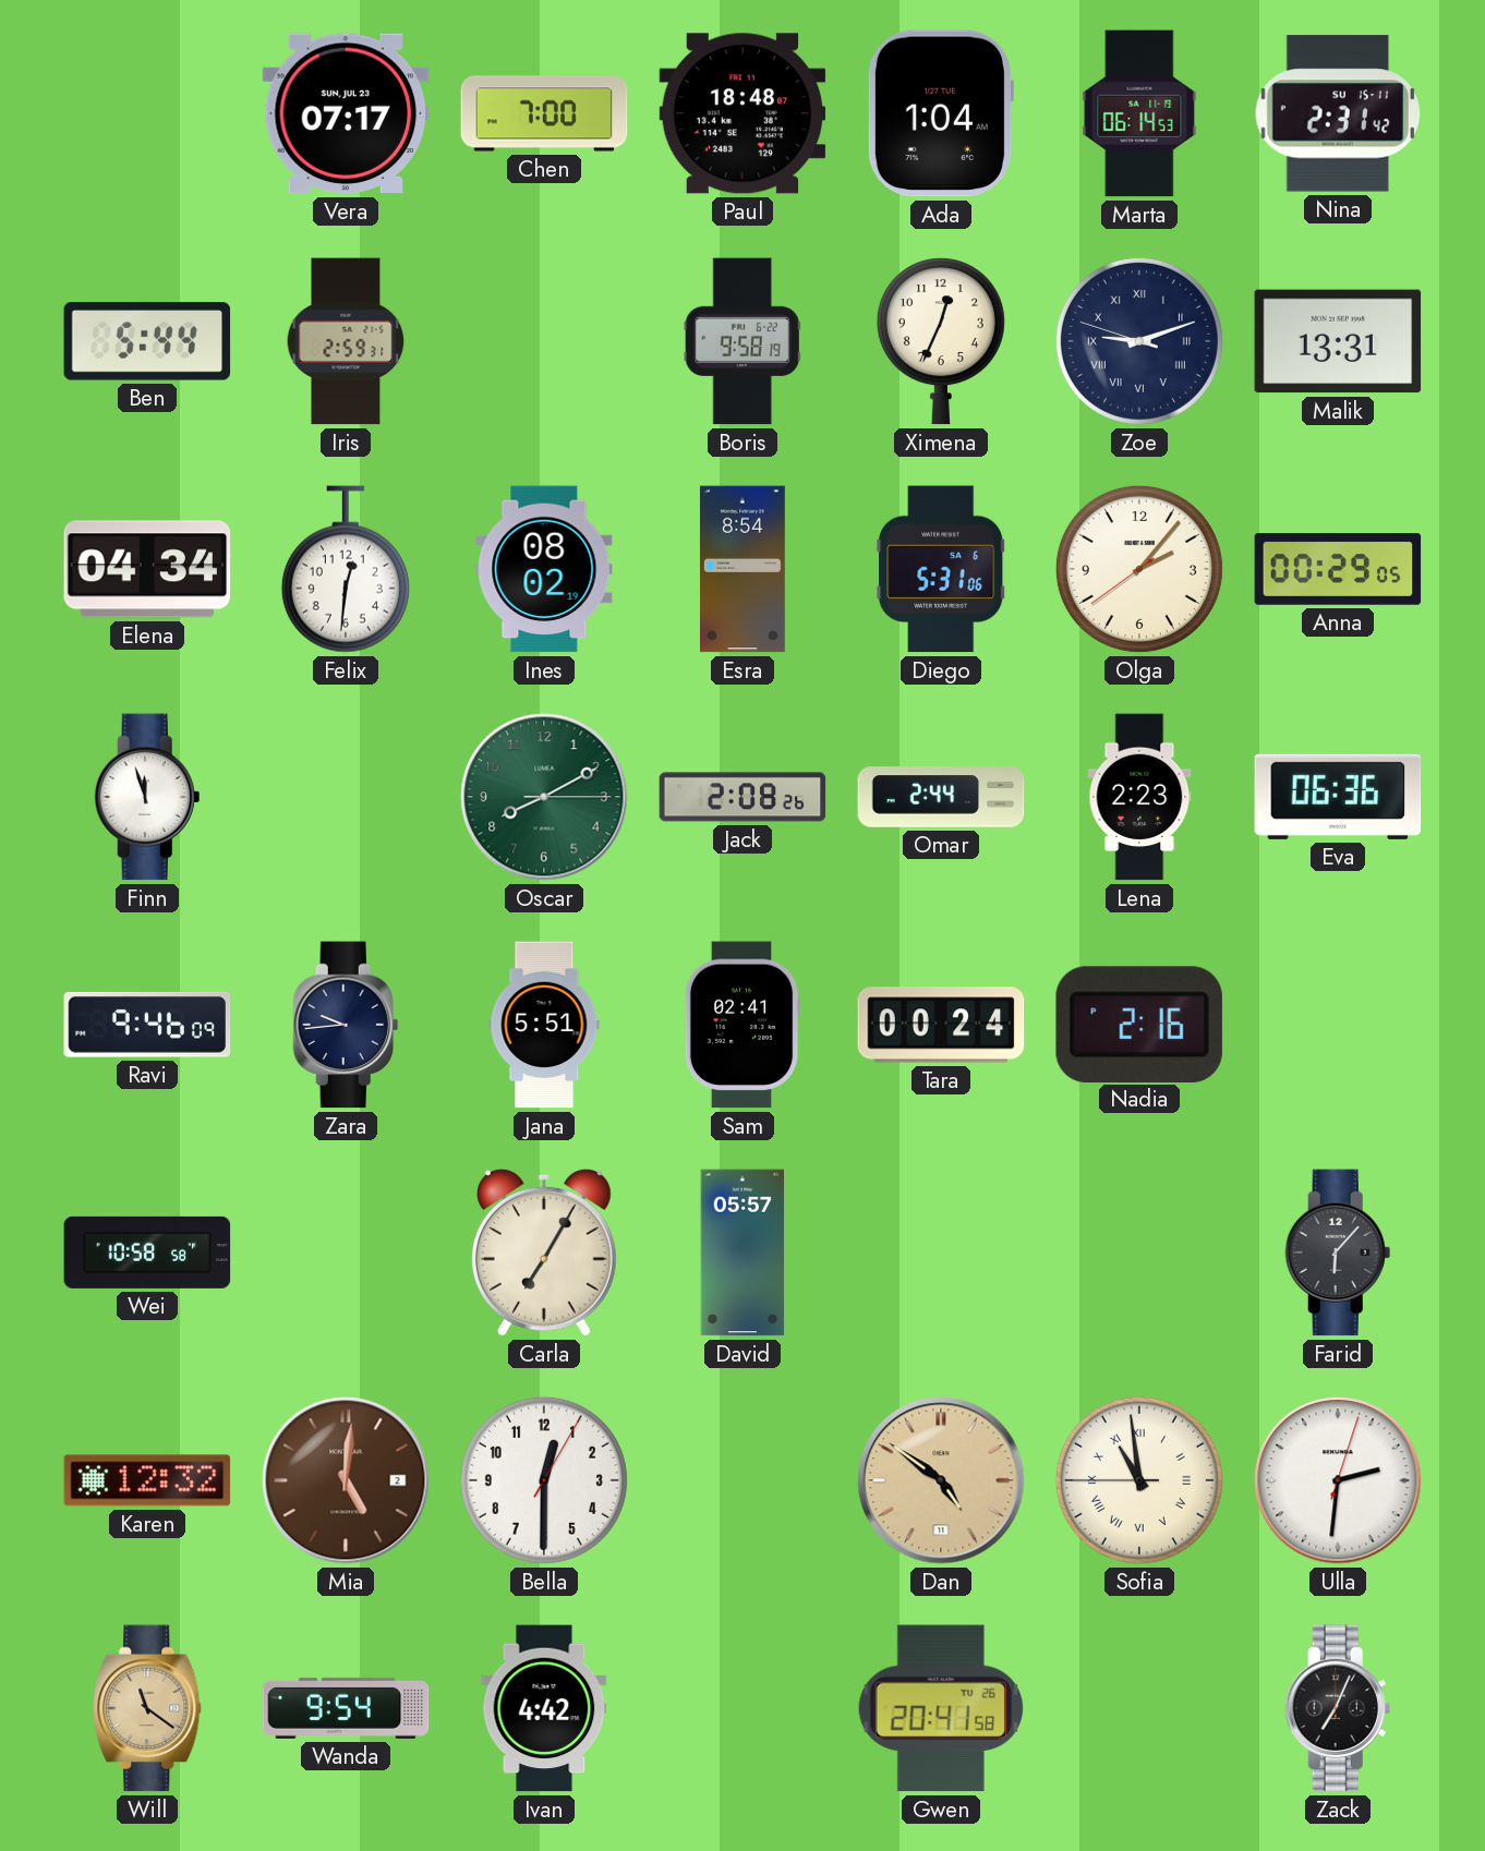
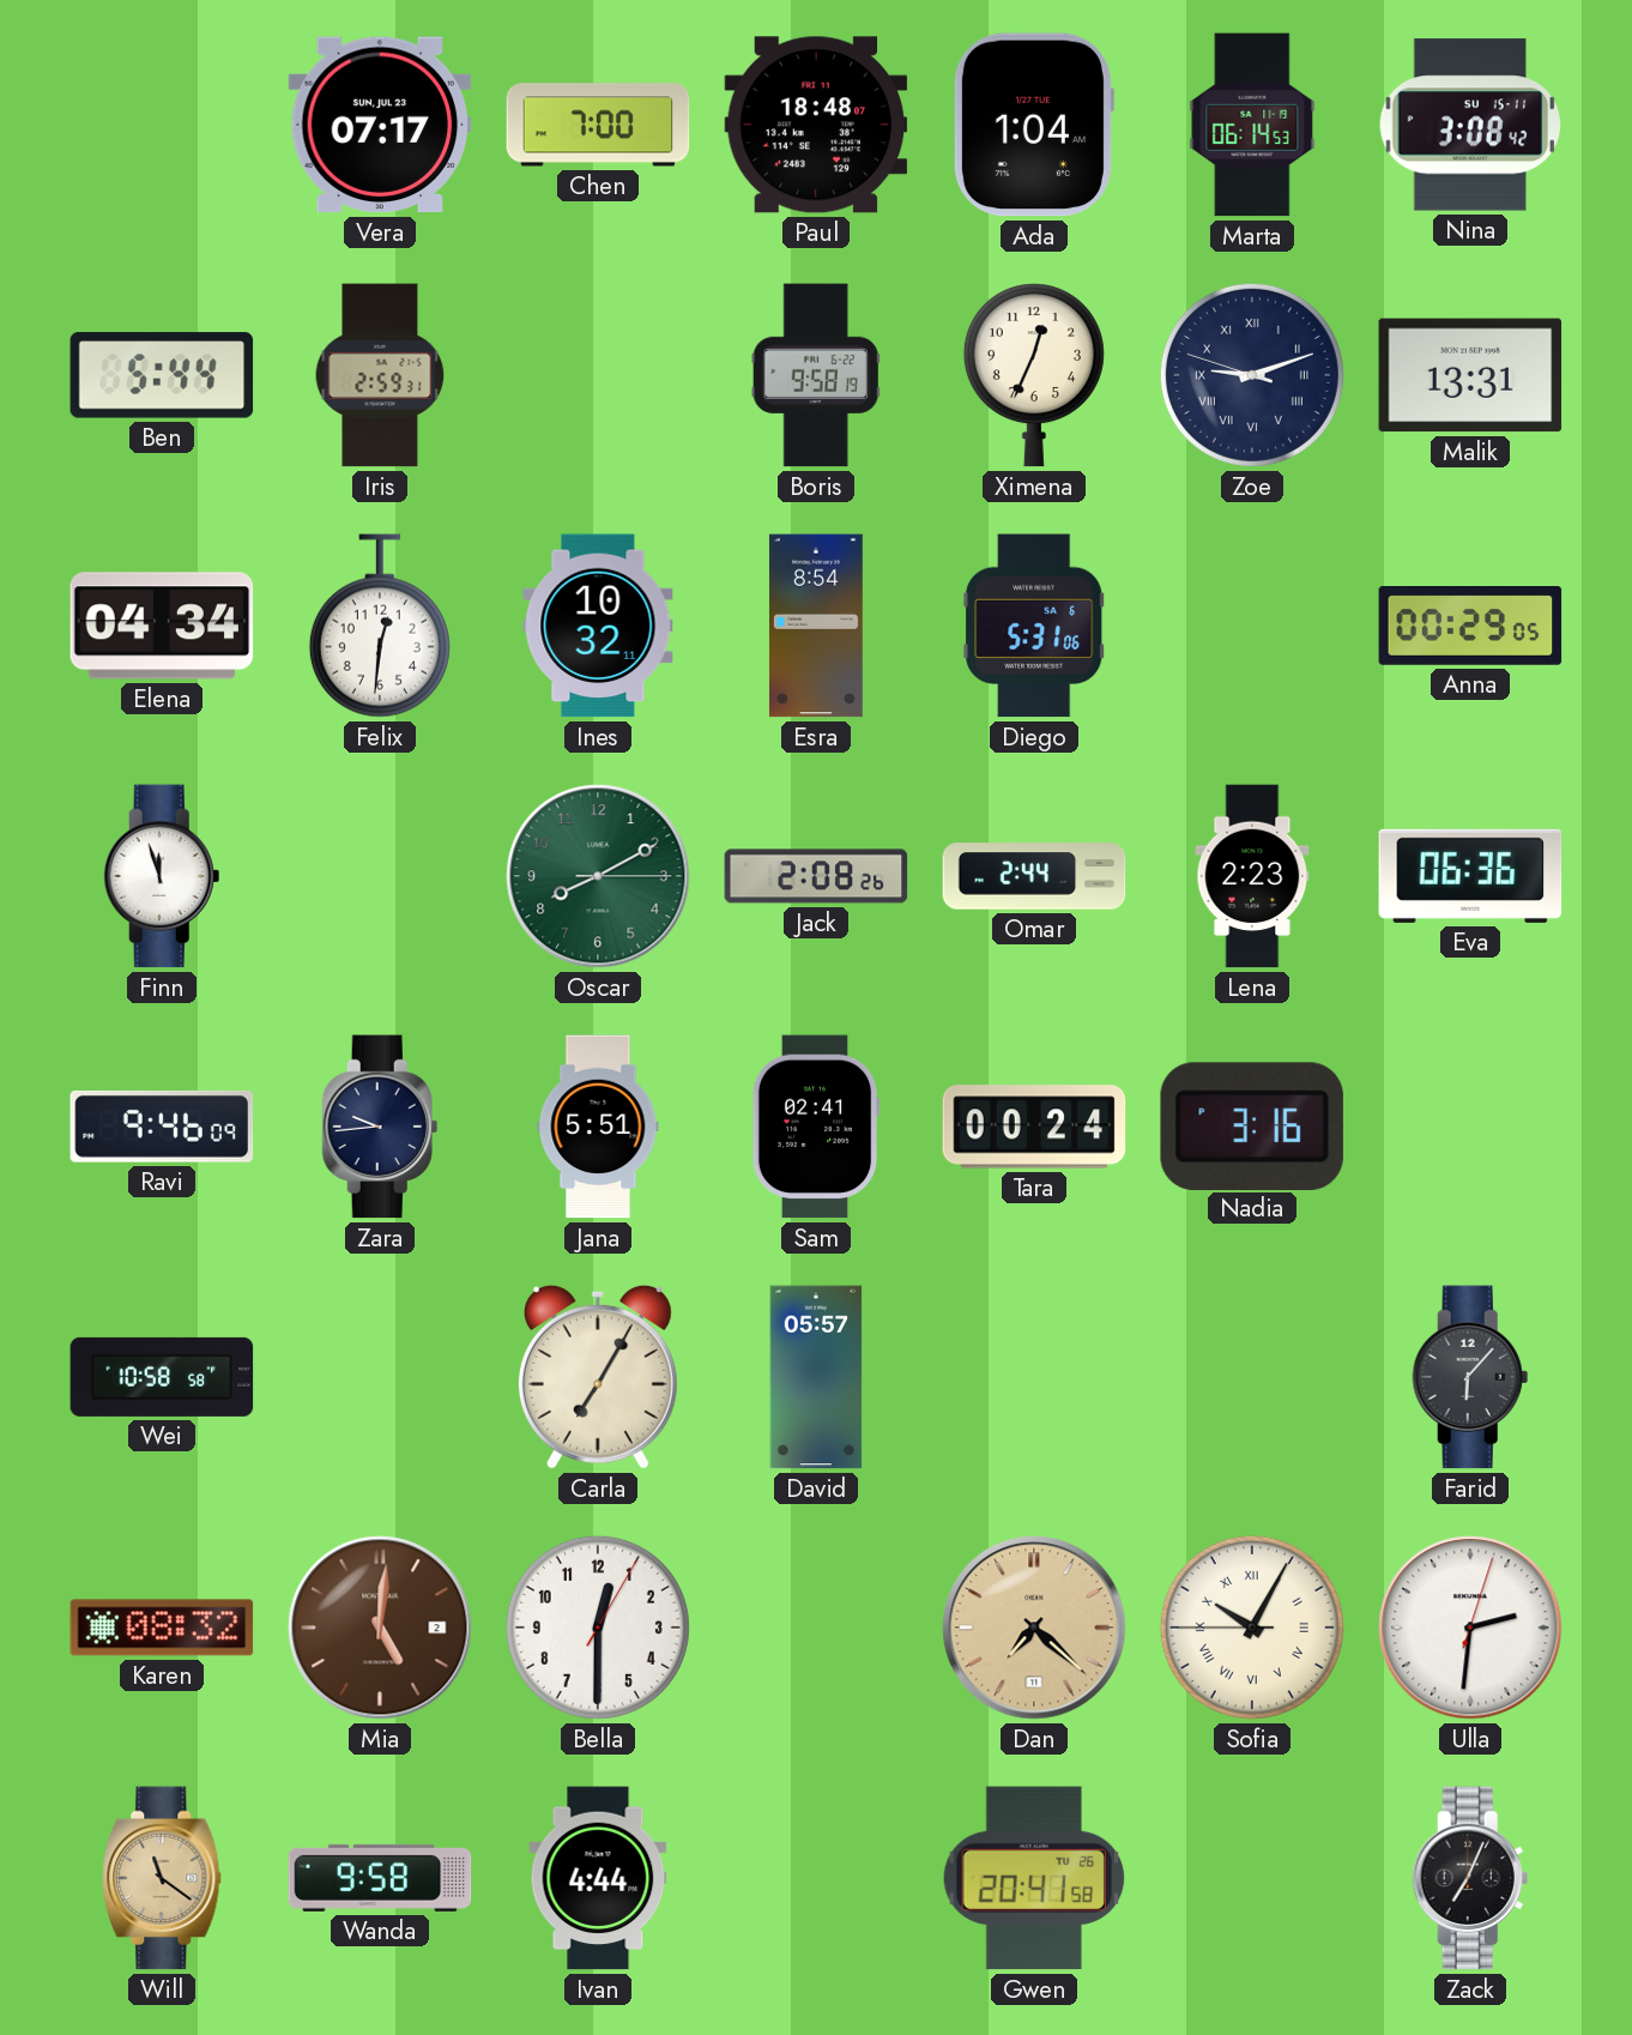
Nina: 2:31 -> 3:08 (1469, 125)
Ines: 08:02 -> 10:32 (598, 626)
Olga: 2:06 -> none (1139, 569)
Nadia: 2:16 -> 3:16 (1252, 1125)
Karen: 12:32 -> 08:32 (162, 1628)
Dan: 4:51 -> 7:22 (1034, 1628)
Sofia: 10:58 -> 10:04 (1252, 1628)
Wanda: 9:54 -> 9:58 (380, 1878)
Ivan: 4:42 -> 4:44 (598, 1878)
